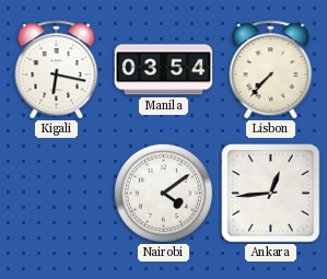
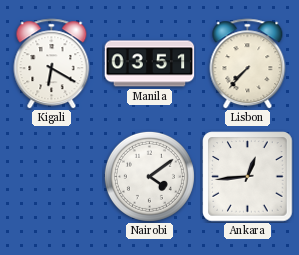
Kigali: 6:17 -> 6:20 (52, 64)
Manila: 03:54 -> 03:51 (150, 64)
